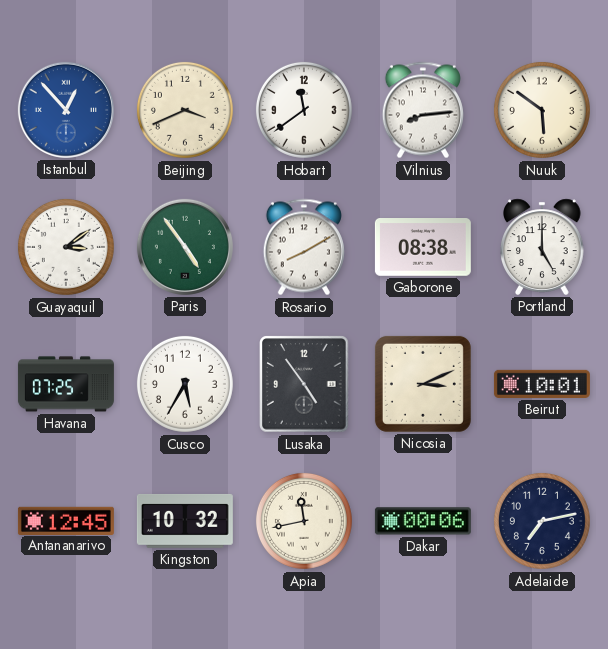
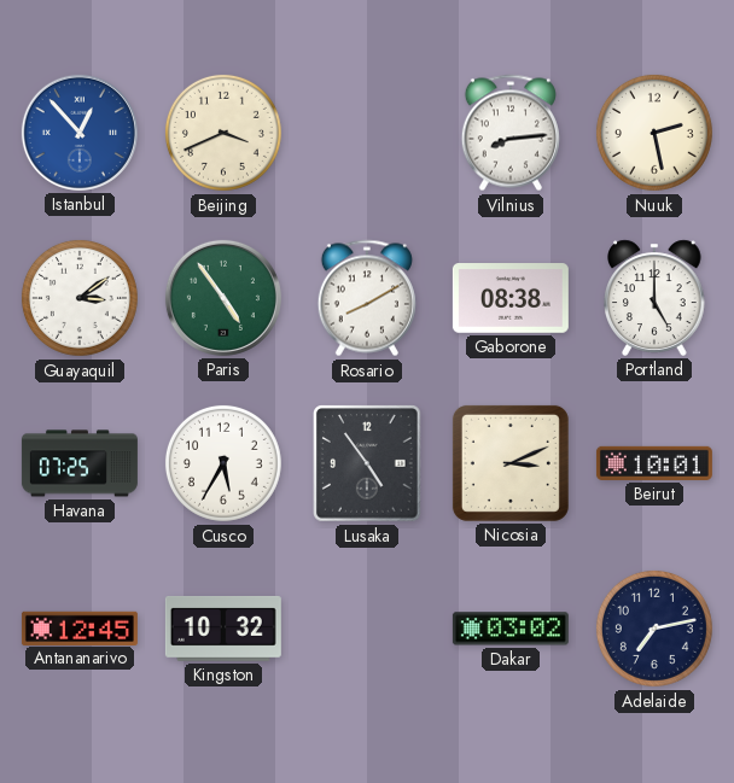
Hobart: 11:39 -> none (304, 110)
Nuuk: 5:51 -> 2:28 (654, 133)
Apia: 11:43 -> none (304, 521)
Dakar: 00:06 -> 03:02 (511, 629)
